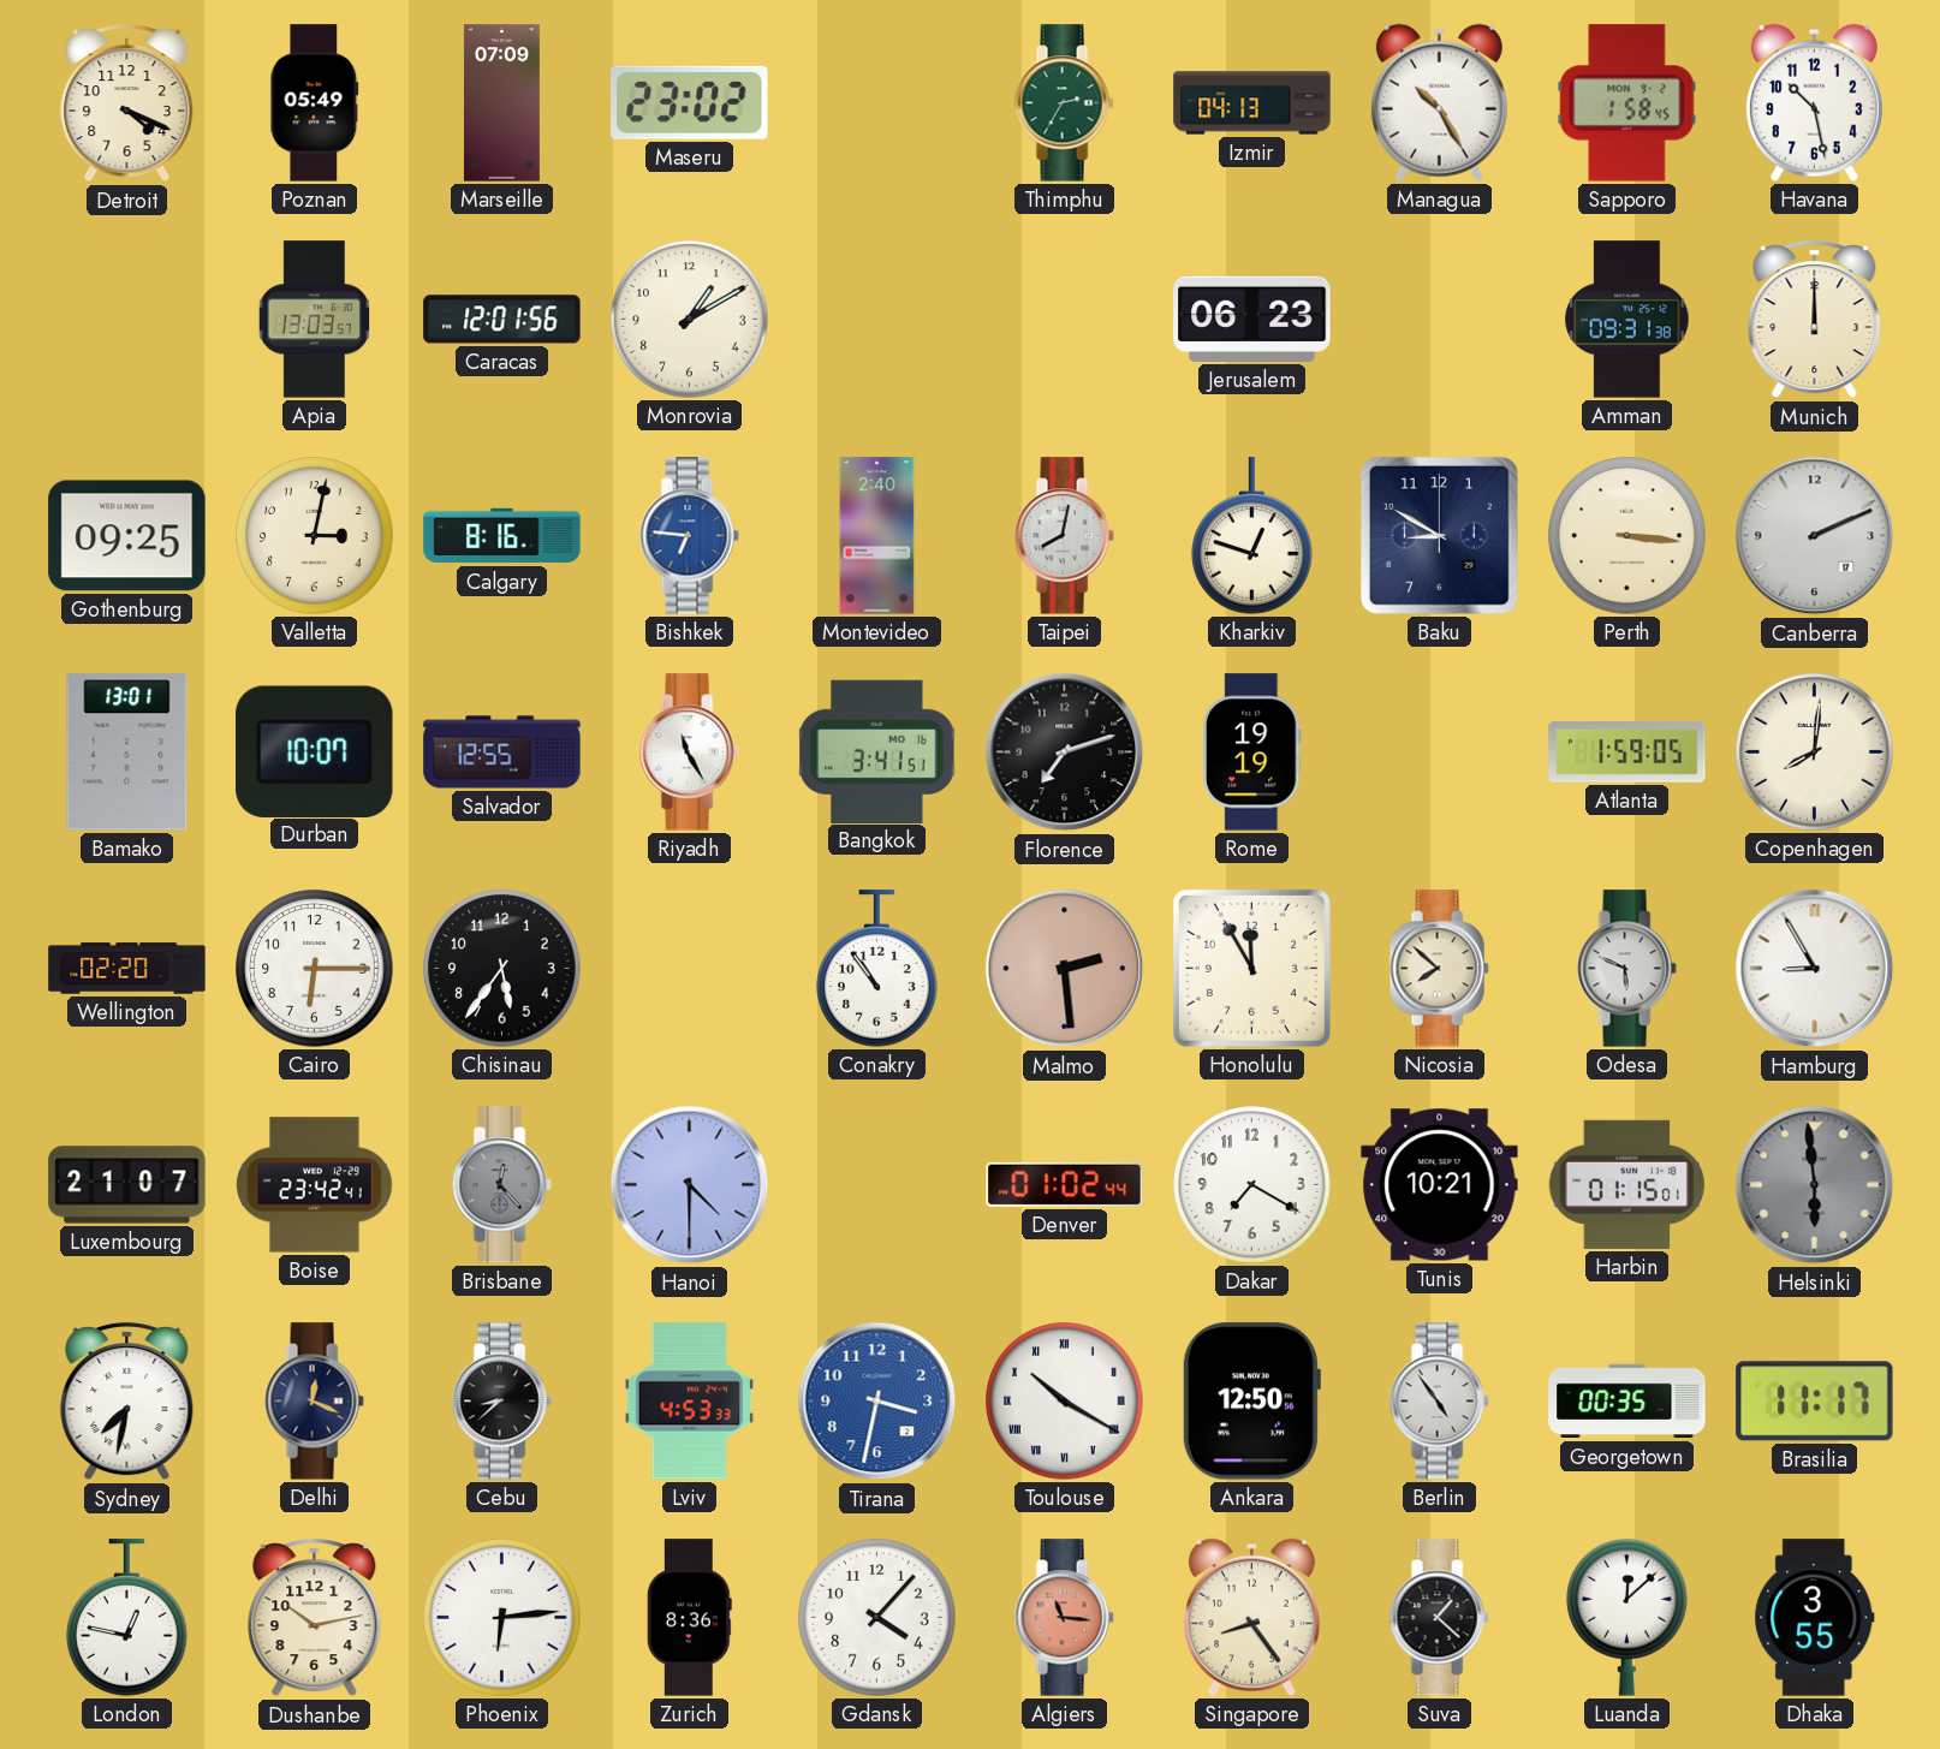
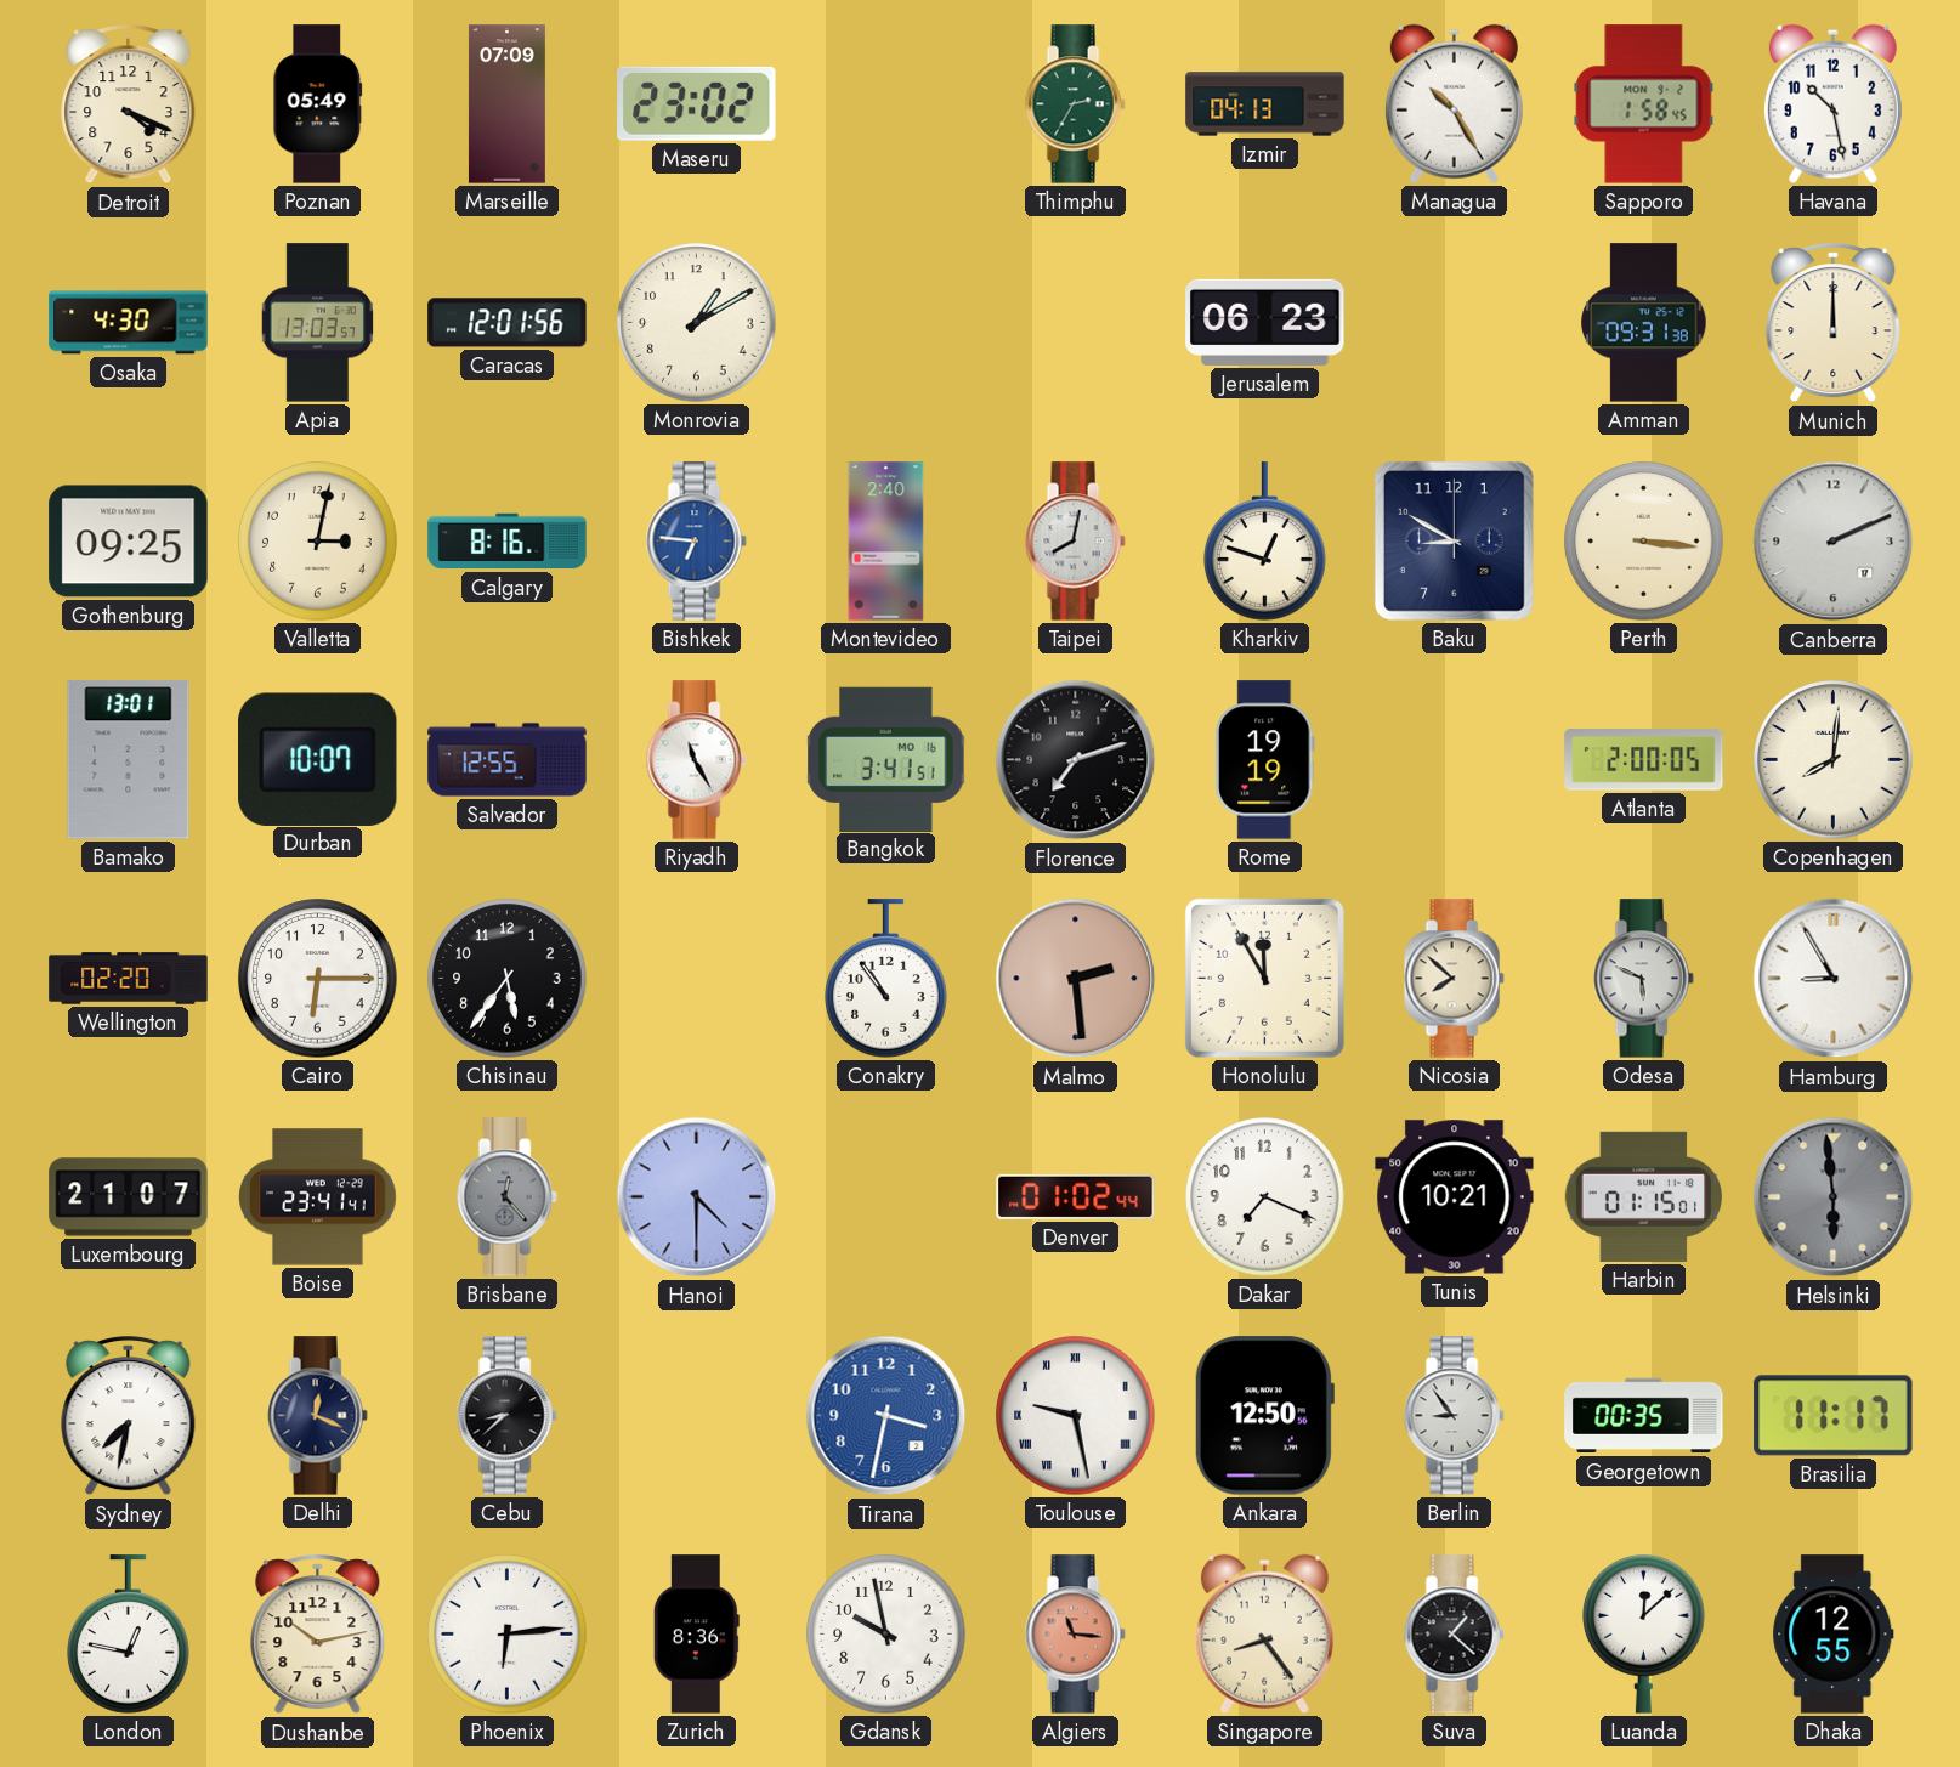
Osaka: none -> 4:30 (129, 323)
Atlanta: 1:59 -> 2:00 (1644, 759)
Boise: 23:42 -> 23:41 (318, 1197)
Dakar: 7:20 -> 7:19 (1265, 1197)
Lviv: 4:53 -> none (690, 1402)
Toulouse: 10:20 -> 9:28 (1076, 1416)
Berlin: 4:54 -> 8:54 (1454, 1416)
Gdansk: 4:07 -> 9:58 (886, 1635)
Dhaka: 3:55 -> 12:55 (1834, 1635)
